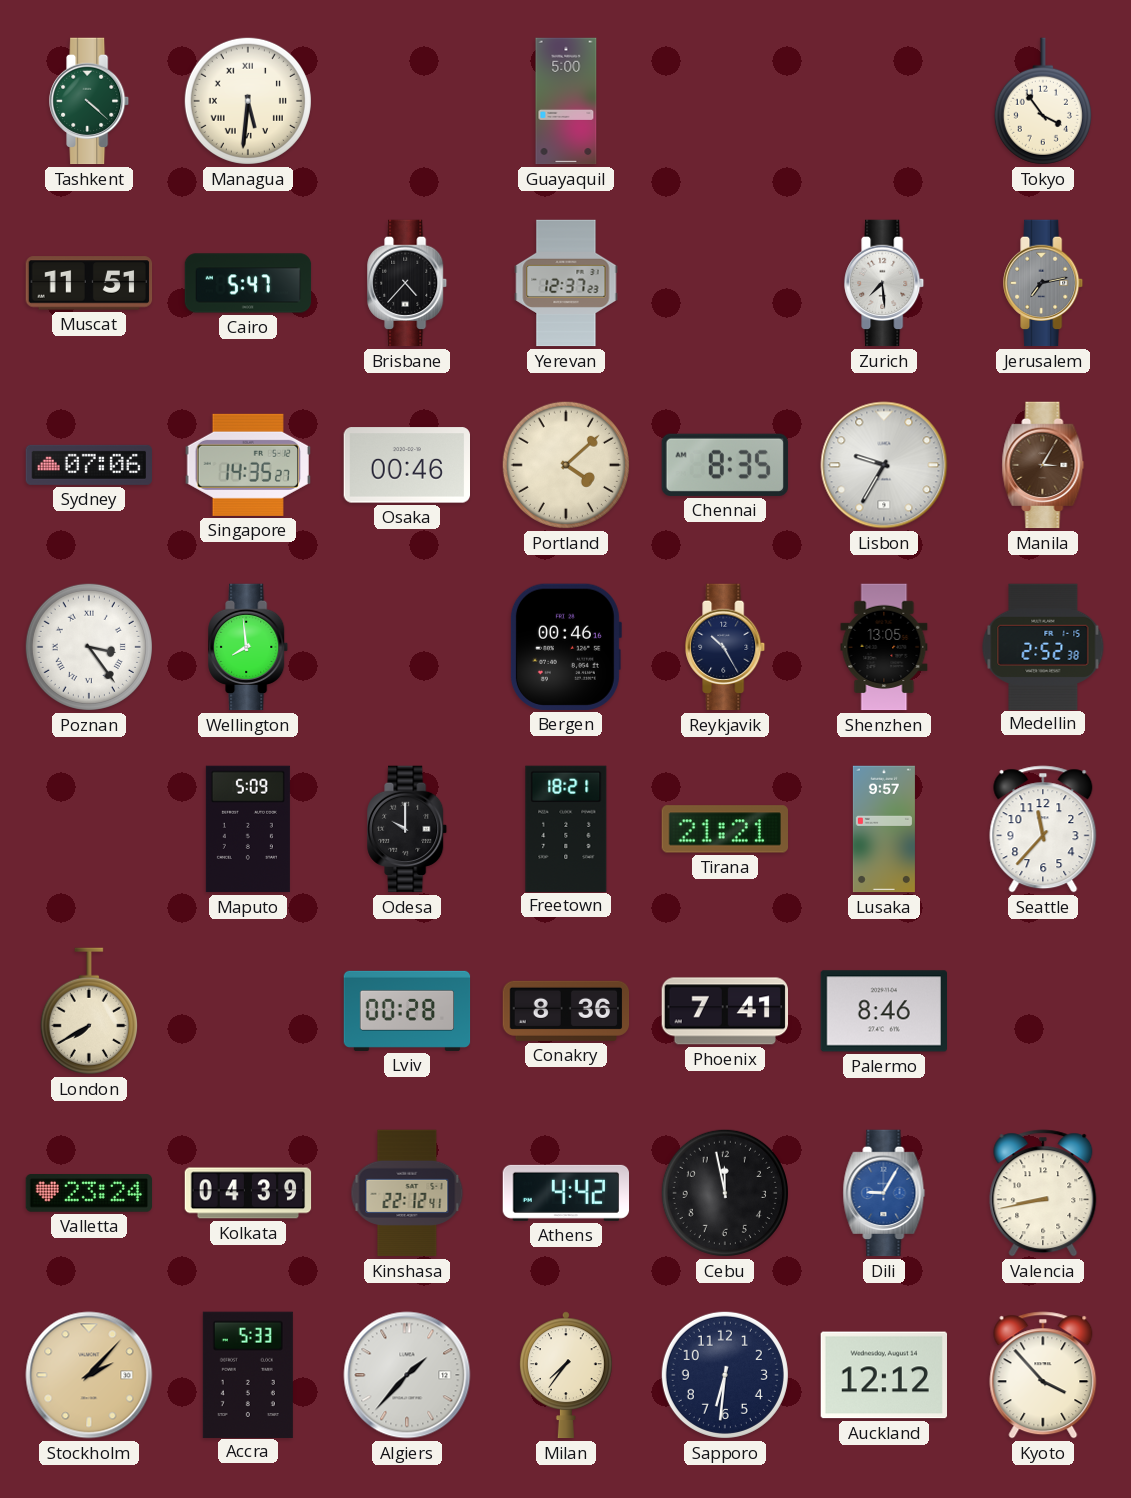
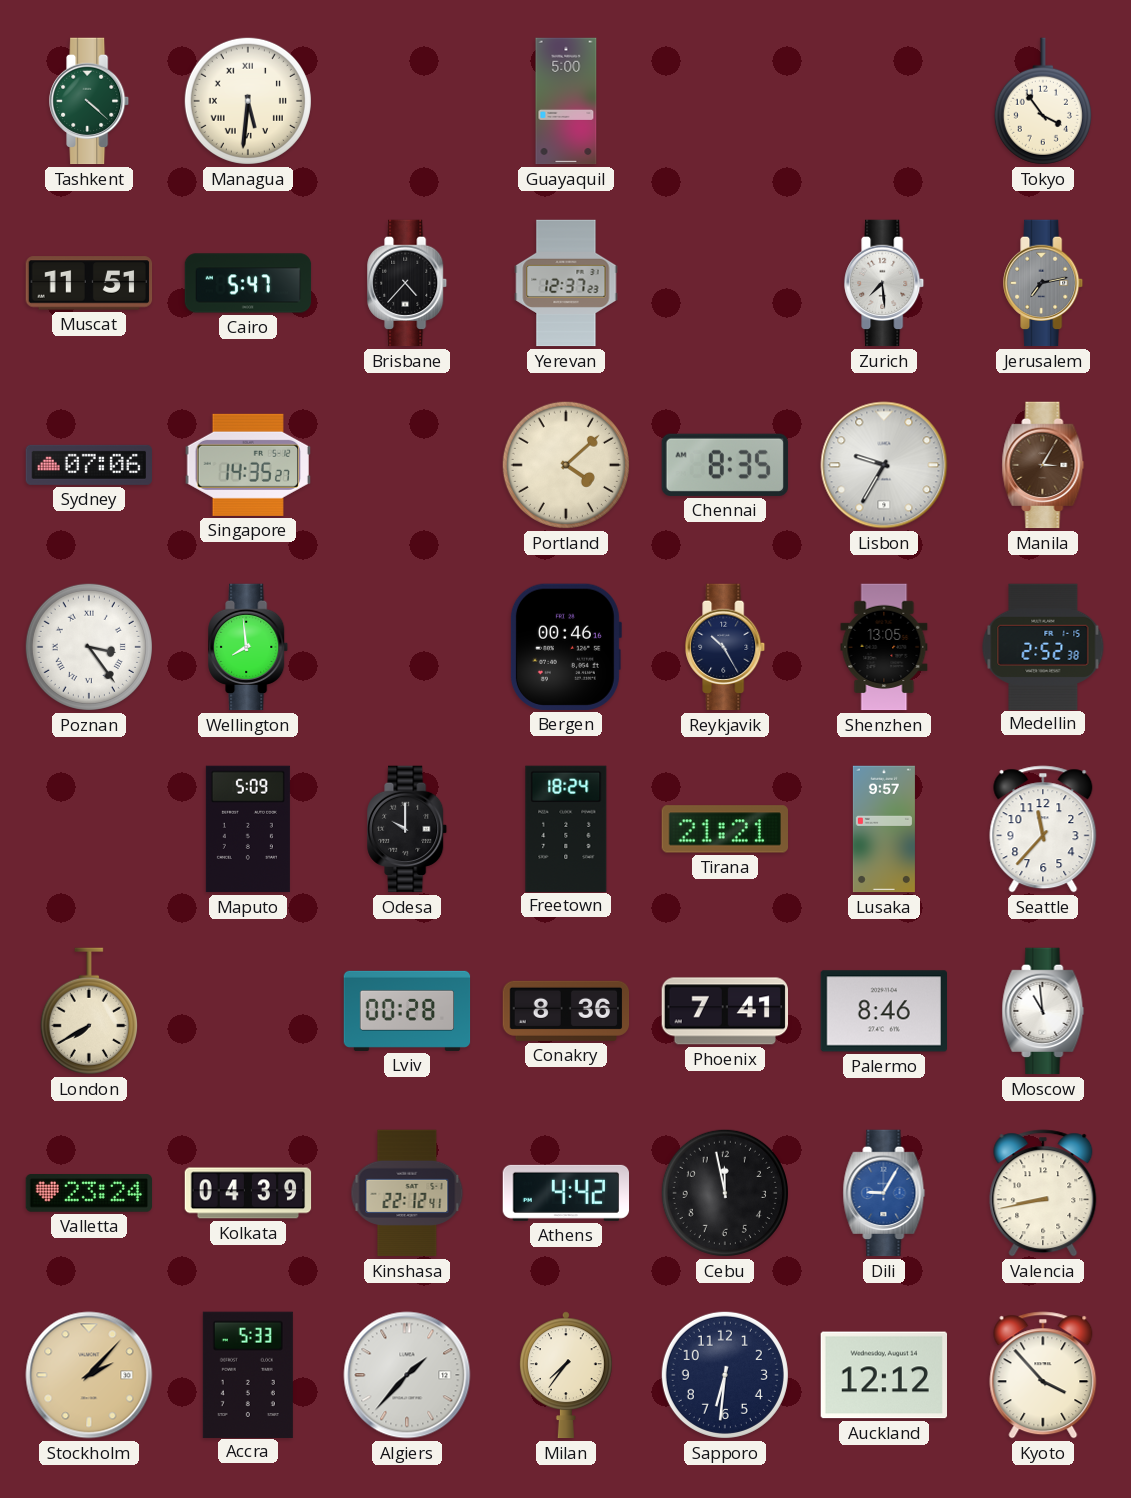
Osaka: 00:46 -> none (406, 465)
Freetown: 18:21 -> 18:24 (566, 828)
Moscow: none -> 10:59 (1043, 1011)
